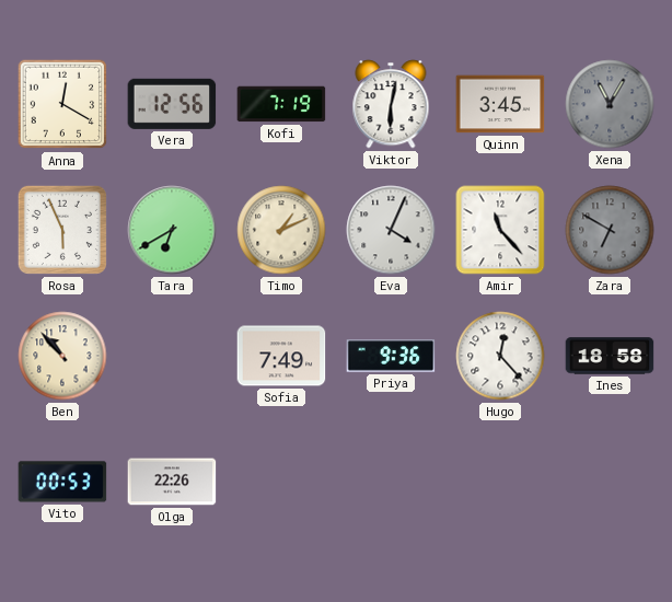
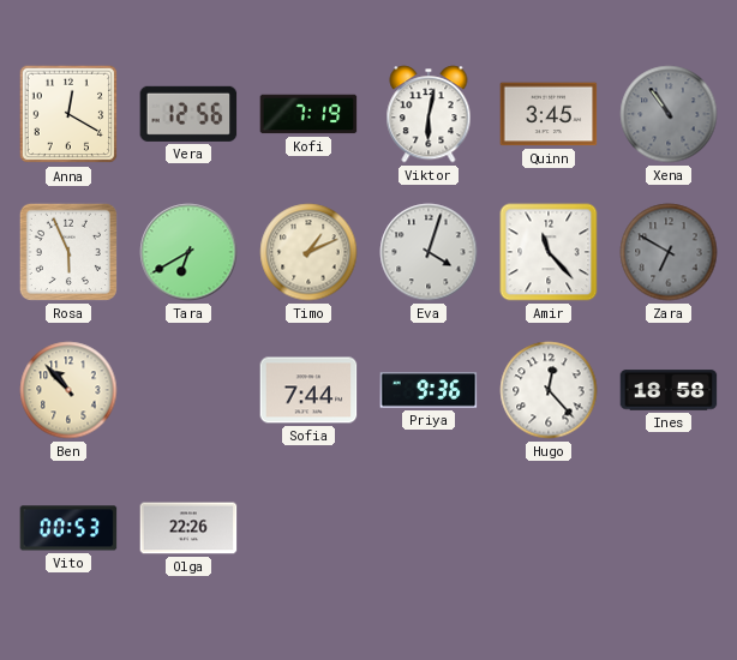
Xena: 11:05 -> 10:54 (669, 114)
Eva: 4:04 -> 4:03 (429, 252)
Sofia: 7:49 -> 7:44 (308, 390)
